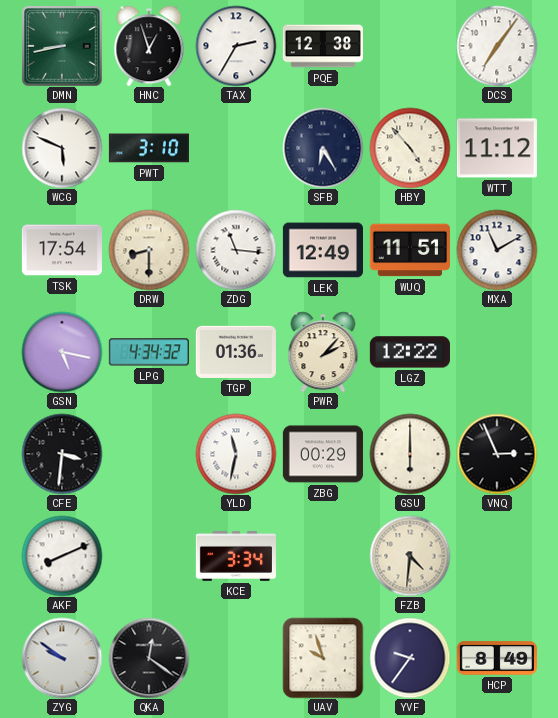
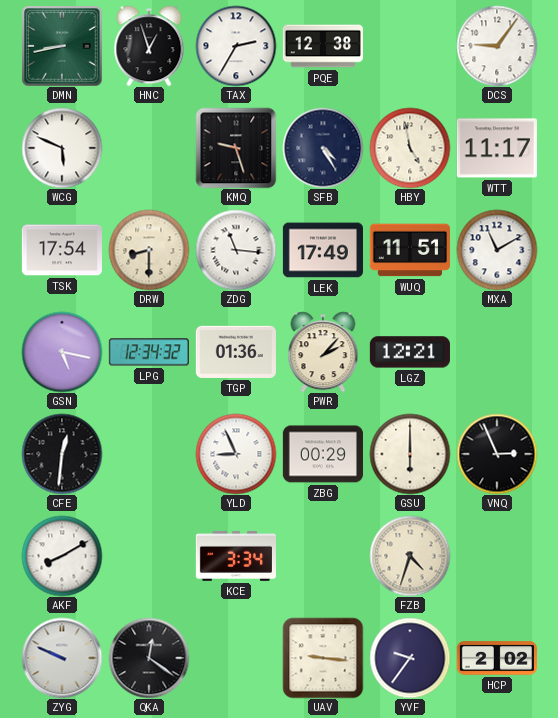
DCS: 7:06 -> 9:06 (497, 46)
PWT: 3:10 -> none (149, 148)
KMQ: none -> 9:27 (236, 148)
SFB: 6:25 -> 4:25 (323, 148)
HBY: 4:53 -> 4:58 (410, 148)
WTT: 11:12 -> 11:17 (497, 148)
LEK: 12:49 -> 17:49 (323, 250)
LPG: 4:34 -> 12:34 (149, 352)
LGZ: 12:22 -> 12:21 (410, 352)
CFE: 3:31 -> 12:31 (62, 454)
YLD: 11:32 -> 8:56 (236, 454)
AKF: 8:11 -> 8:10 (62, 556)
FZB: 4:31 -> 4:33 (410, 556)
ZYG: 9:51 -> 9:49 (62, 658)
UAV: 9:57 -> 9:16 (323, 658)
HCP: 8:49 -> 2:02 (497, 658)
